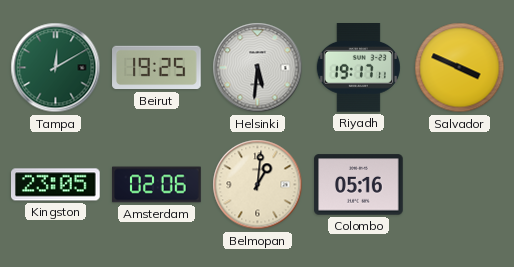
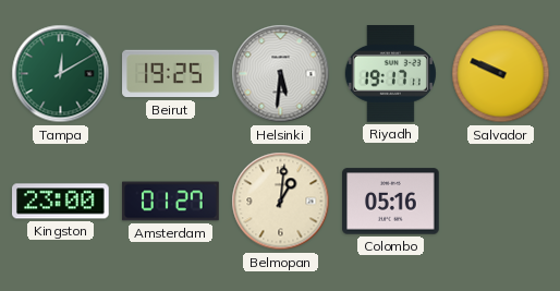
Salvador: 3:49 -> 9:49 (501, 74)
Kingston: 23:05 -> 23:00 (61, 202)
Amsterdam: 02:06 -> 01:27 (171, 202)
